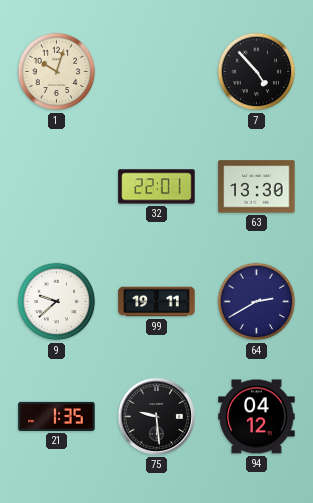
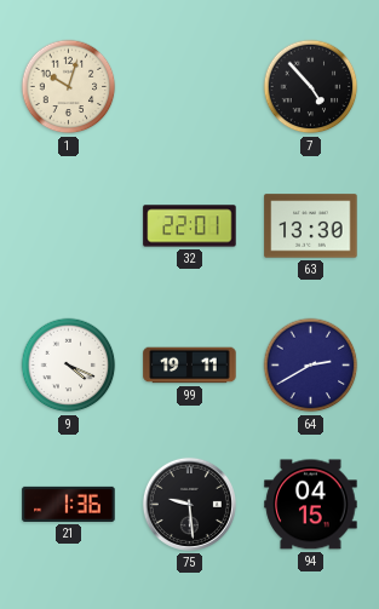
9: 9:38 -> 4:19 (69, 366)
21: 1:35 -> 1:36 (69, 504)
94: 04:12 -> 04:15 (311, 505)
